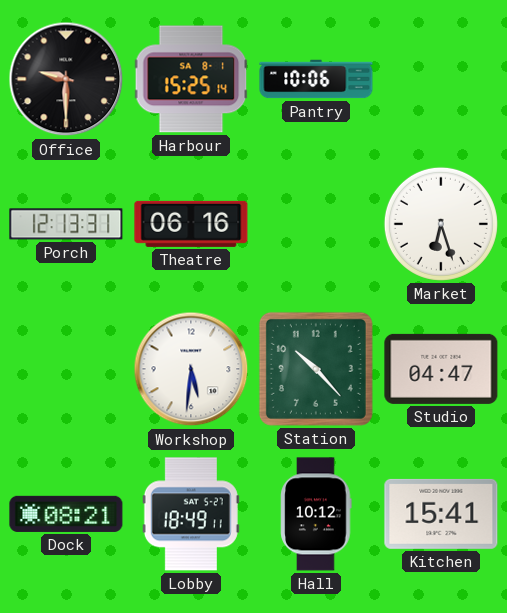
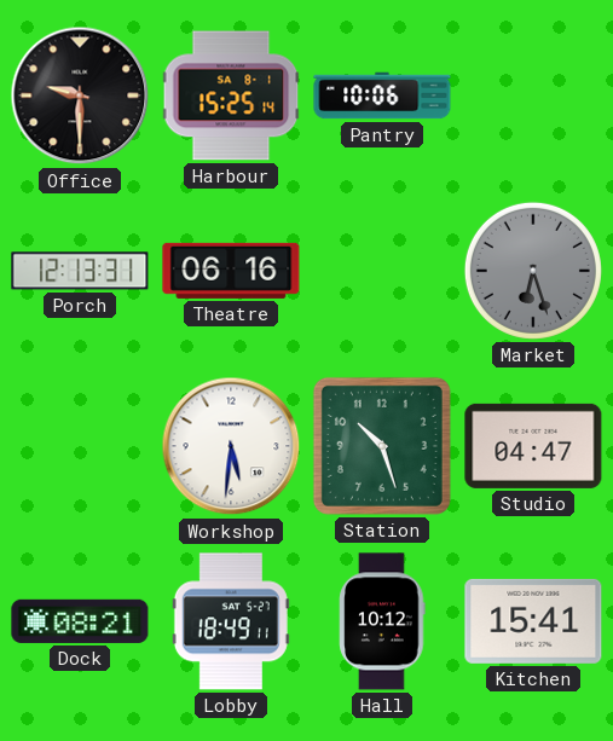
Market dial: white -> grey (533, 271)
Station: 10:23 -> 10:27 (382, 446)
